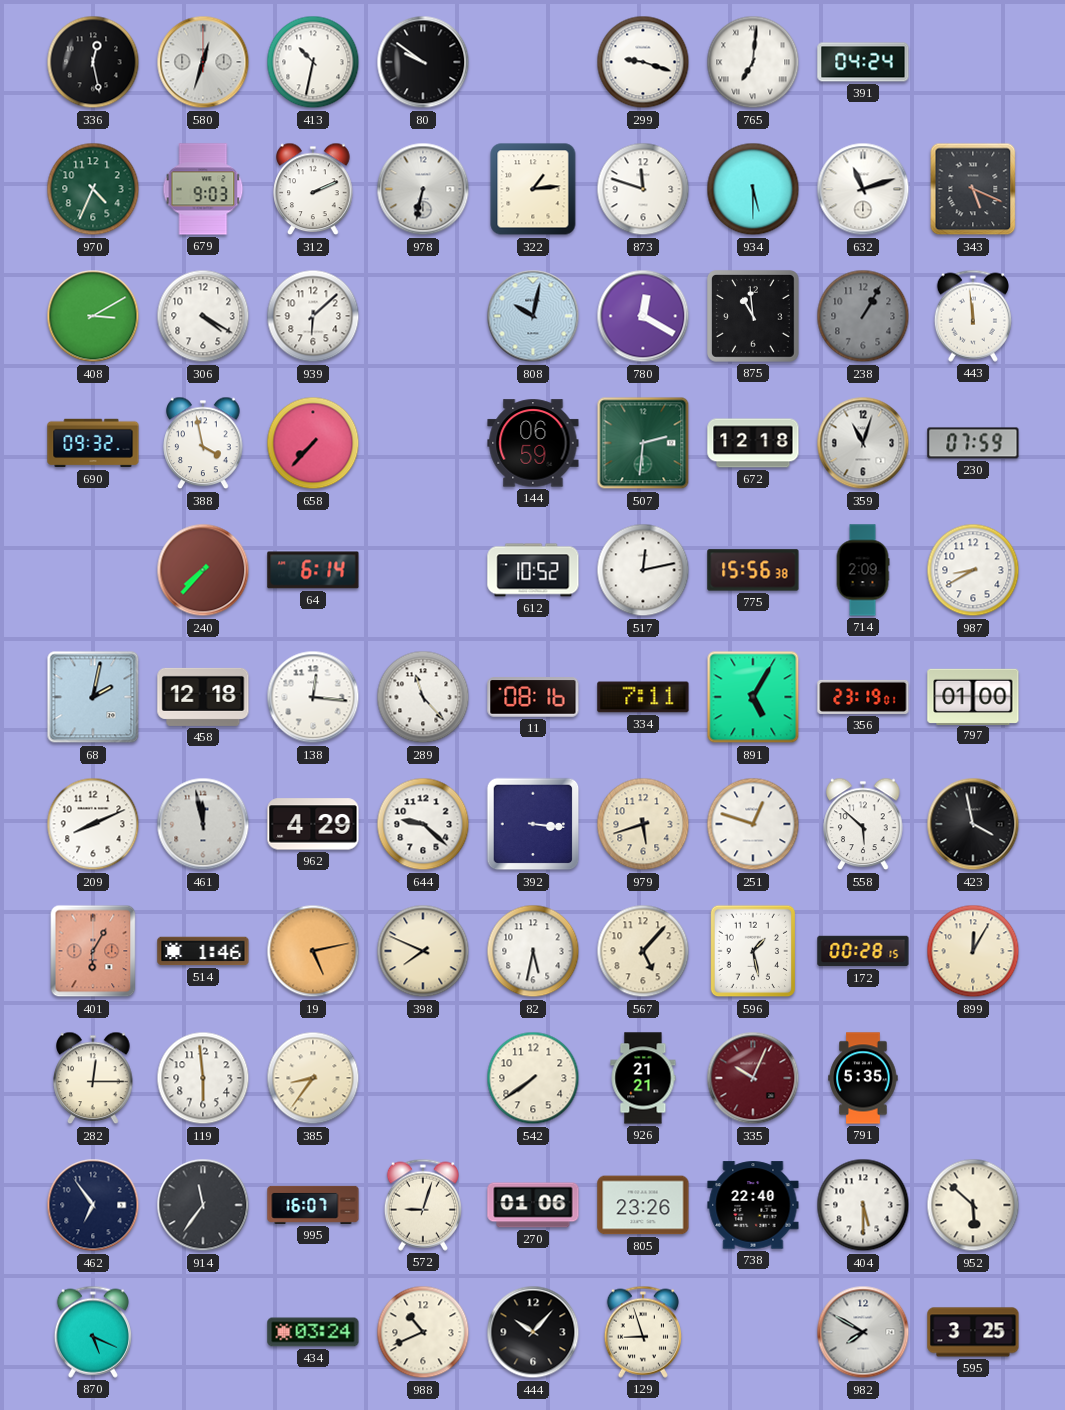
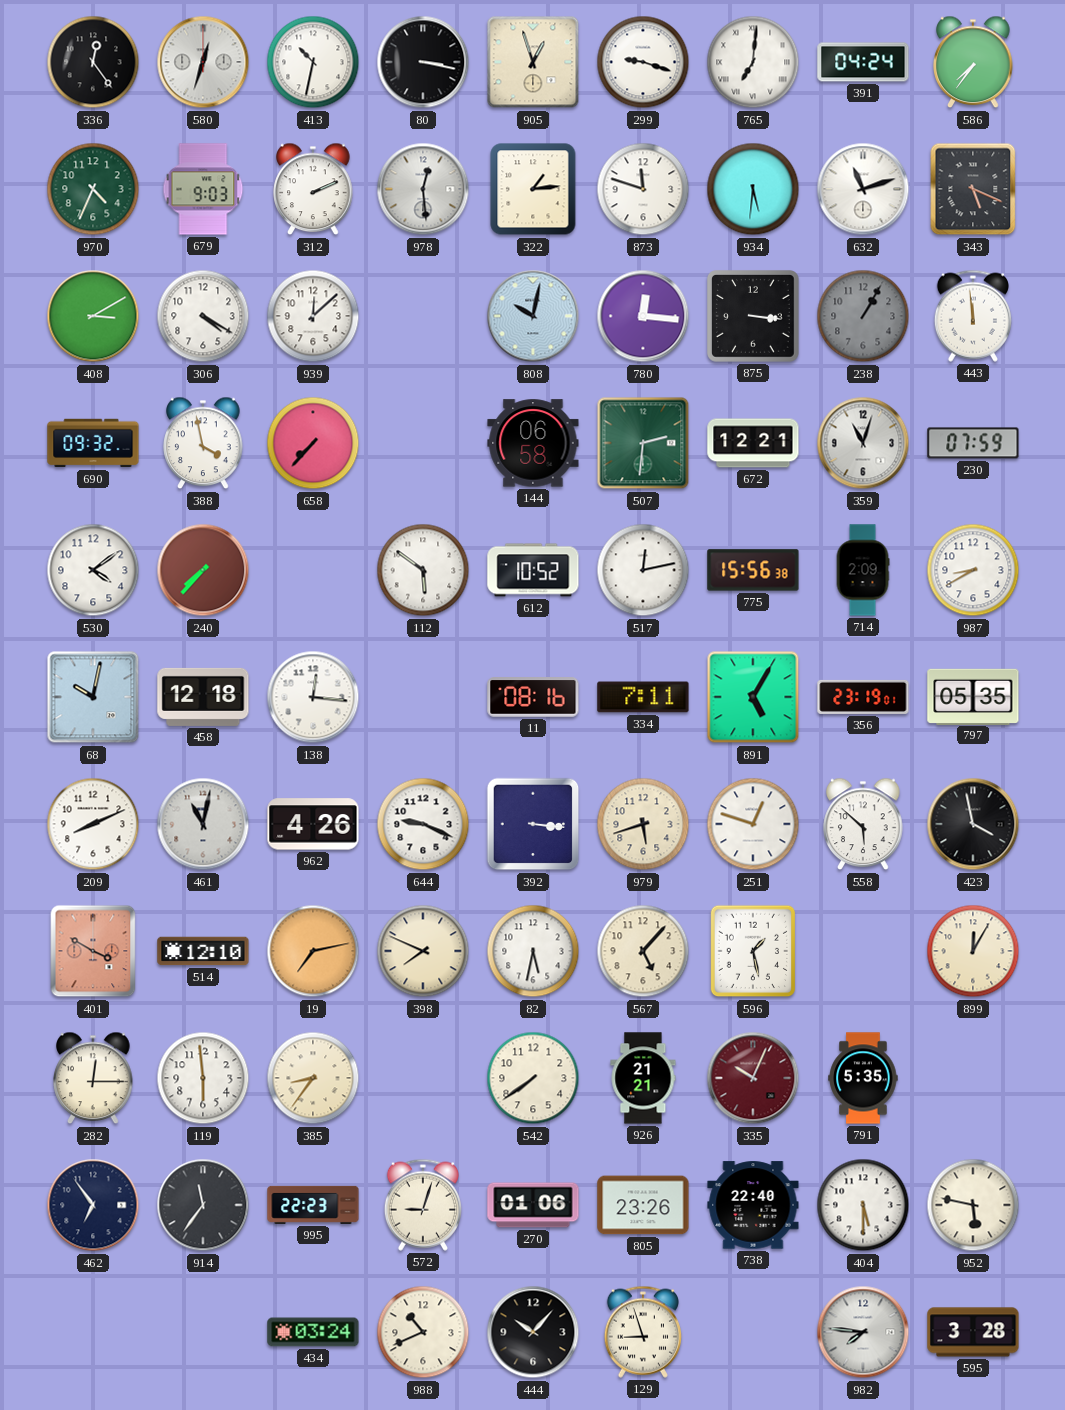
336: 12:28 -> 12:24 (93, 62)
80: 9:51 -> 3:17 (423, 62)
905: none -> 12:57 (533, 62)
586: none -> 7:36 (973, 62)
978: 6:32 -> 12:29 (423, 189)
934: 5:30 -> 5:31 (753, 189)
939: 6:08 -> 12:08 (313, 316)
780: 12:20 -> 12:16 (643, 316)
875: 10:59 -> 3:16 (754, 317)
144: 06:59 -> 06:58 (533, 443)
672: 12:18 -> 12:21 (753, 443)
530: none -> 4:09 (93, 570)
64: 6:14 -> none (313, 570)
112: none -> 5:51 (423, 570)
68: 2:02 -> 10:02 (93, 697)
289: 11:23 -> none (423, 697)
797: 01:00 -> 05:35 (973, 696)
461: 11:58 -> 11:02 (203, 824)
962: 4:29 -> 4:26 (313, 824)
644: 9:22 -> 9:19 (423, 824)
401: 6:05 -> 3:50 (93, 951)
514: 1:46 -> 12:10 (203, 951)
19: 5:13 -> 7:13 (313, 951)
172: 00:28 -> none (863, 951)
995: 16:07 -> 22:23 (313, 1205)
952: 5:52 -> 5:47 (973, 1205)
870: 5:19 -> none (93, 1332)
982: 7:50 -> 7:46 (863, 1332)
595: 3:25 -> 3:28 (973, 1332)
